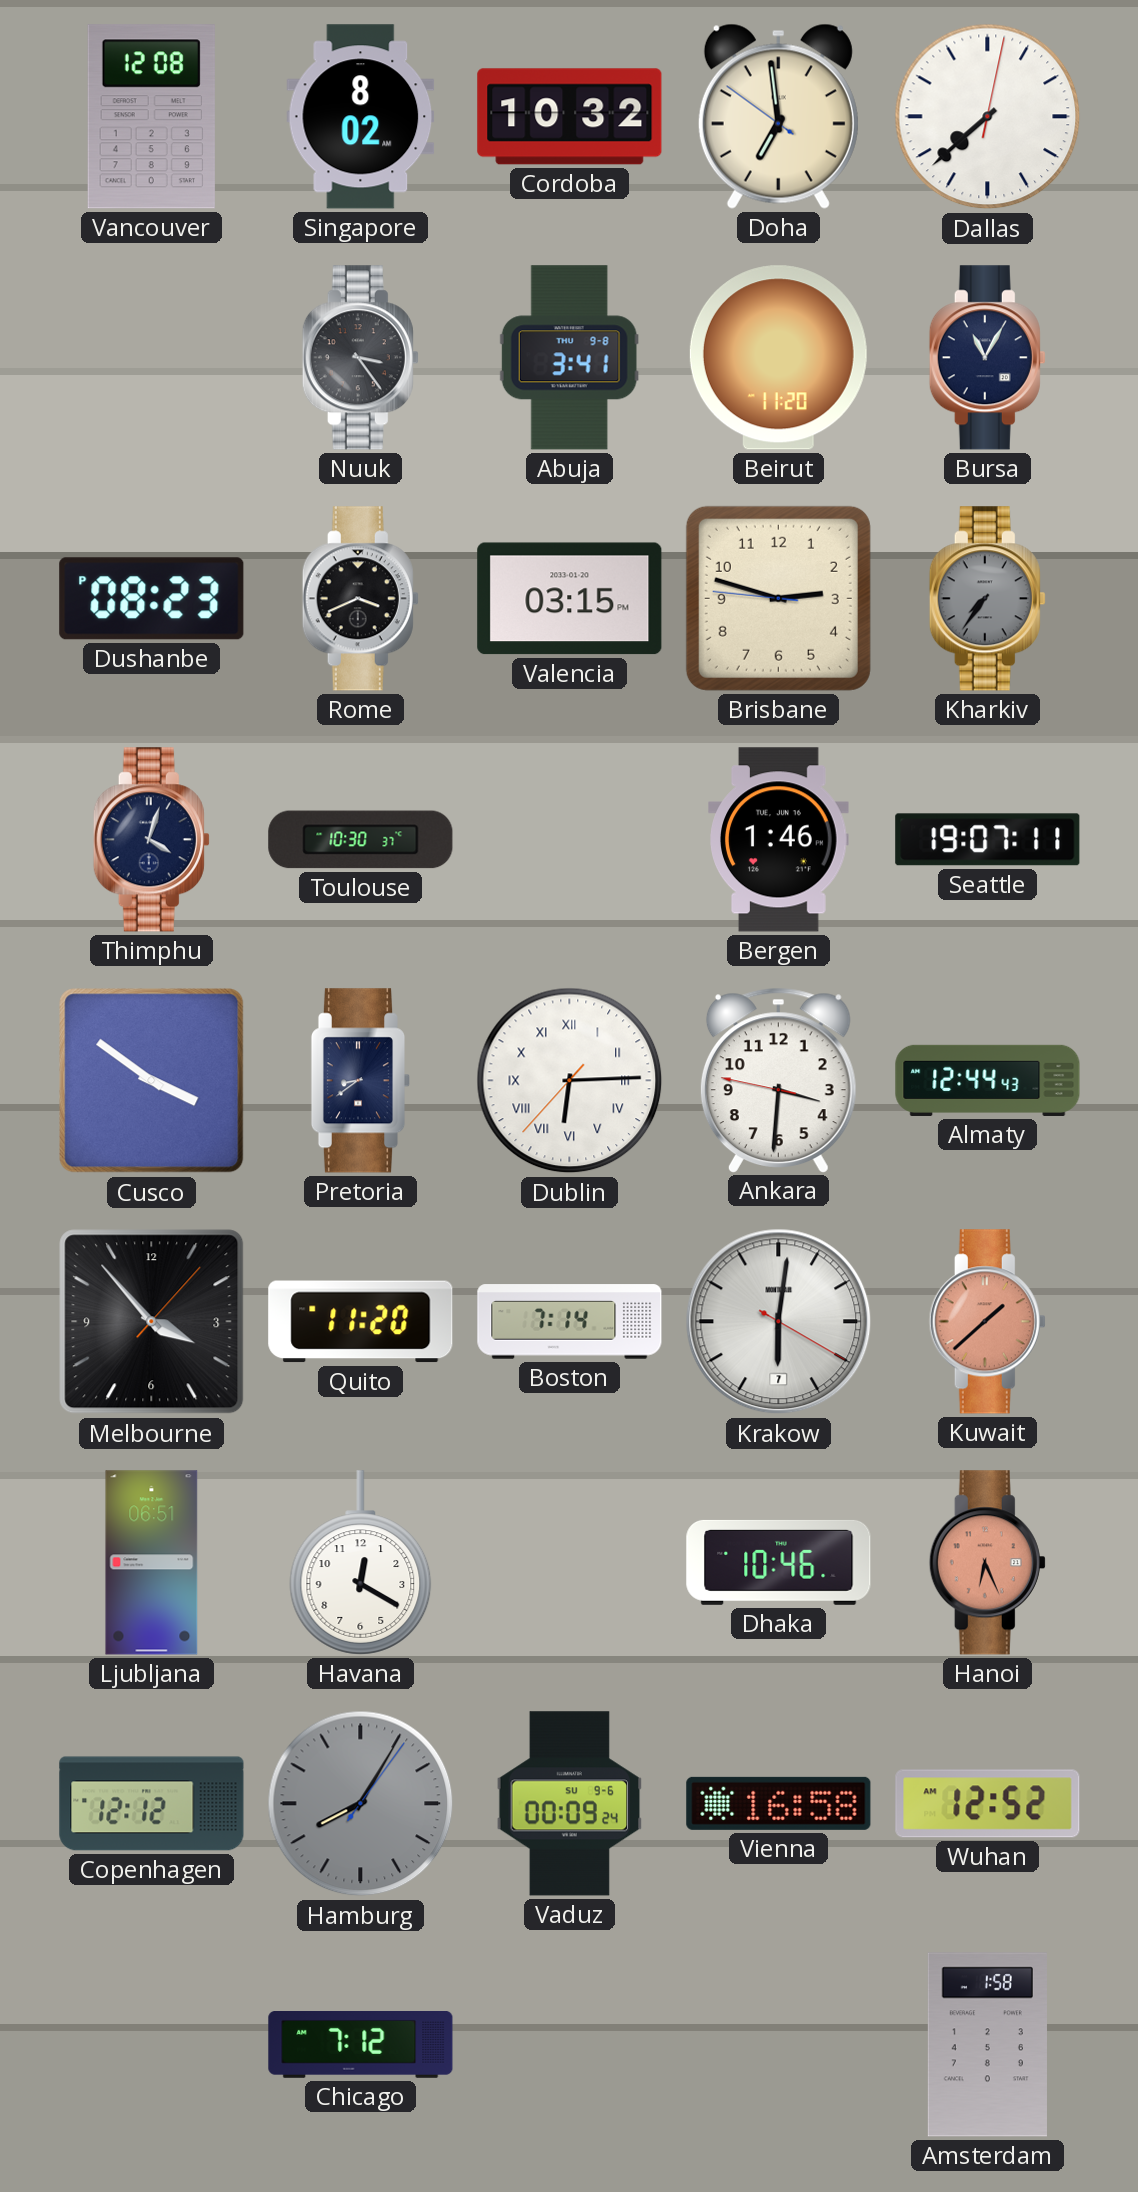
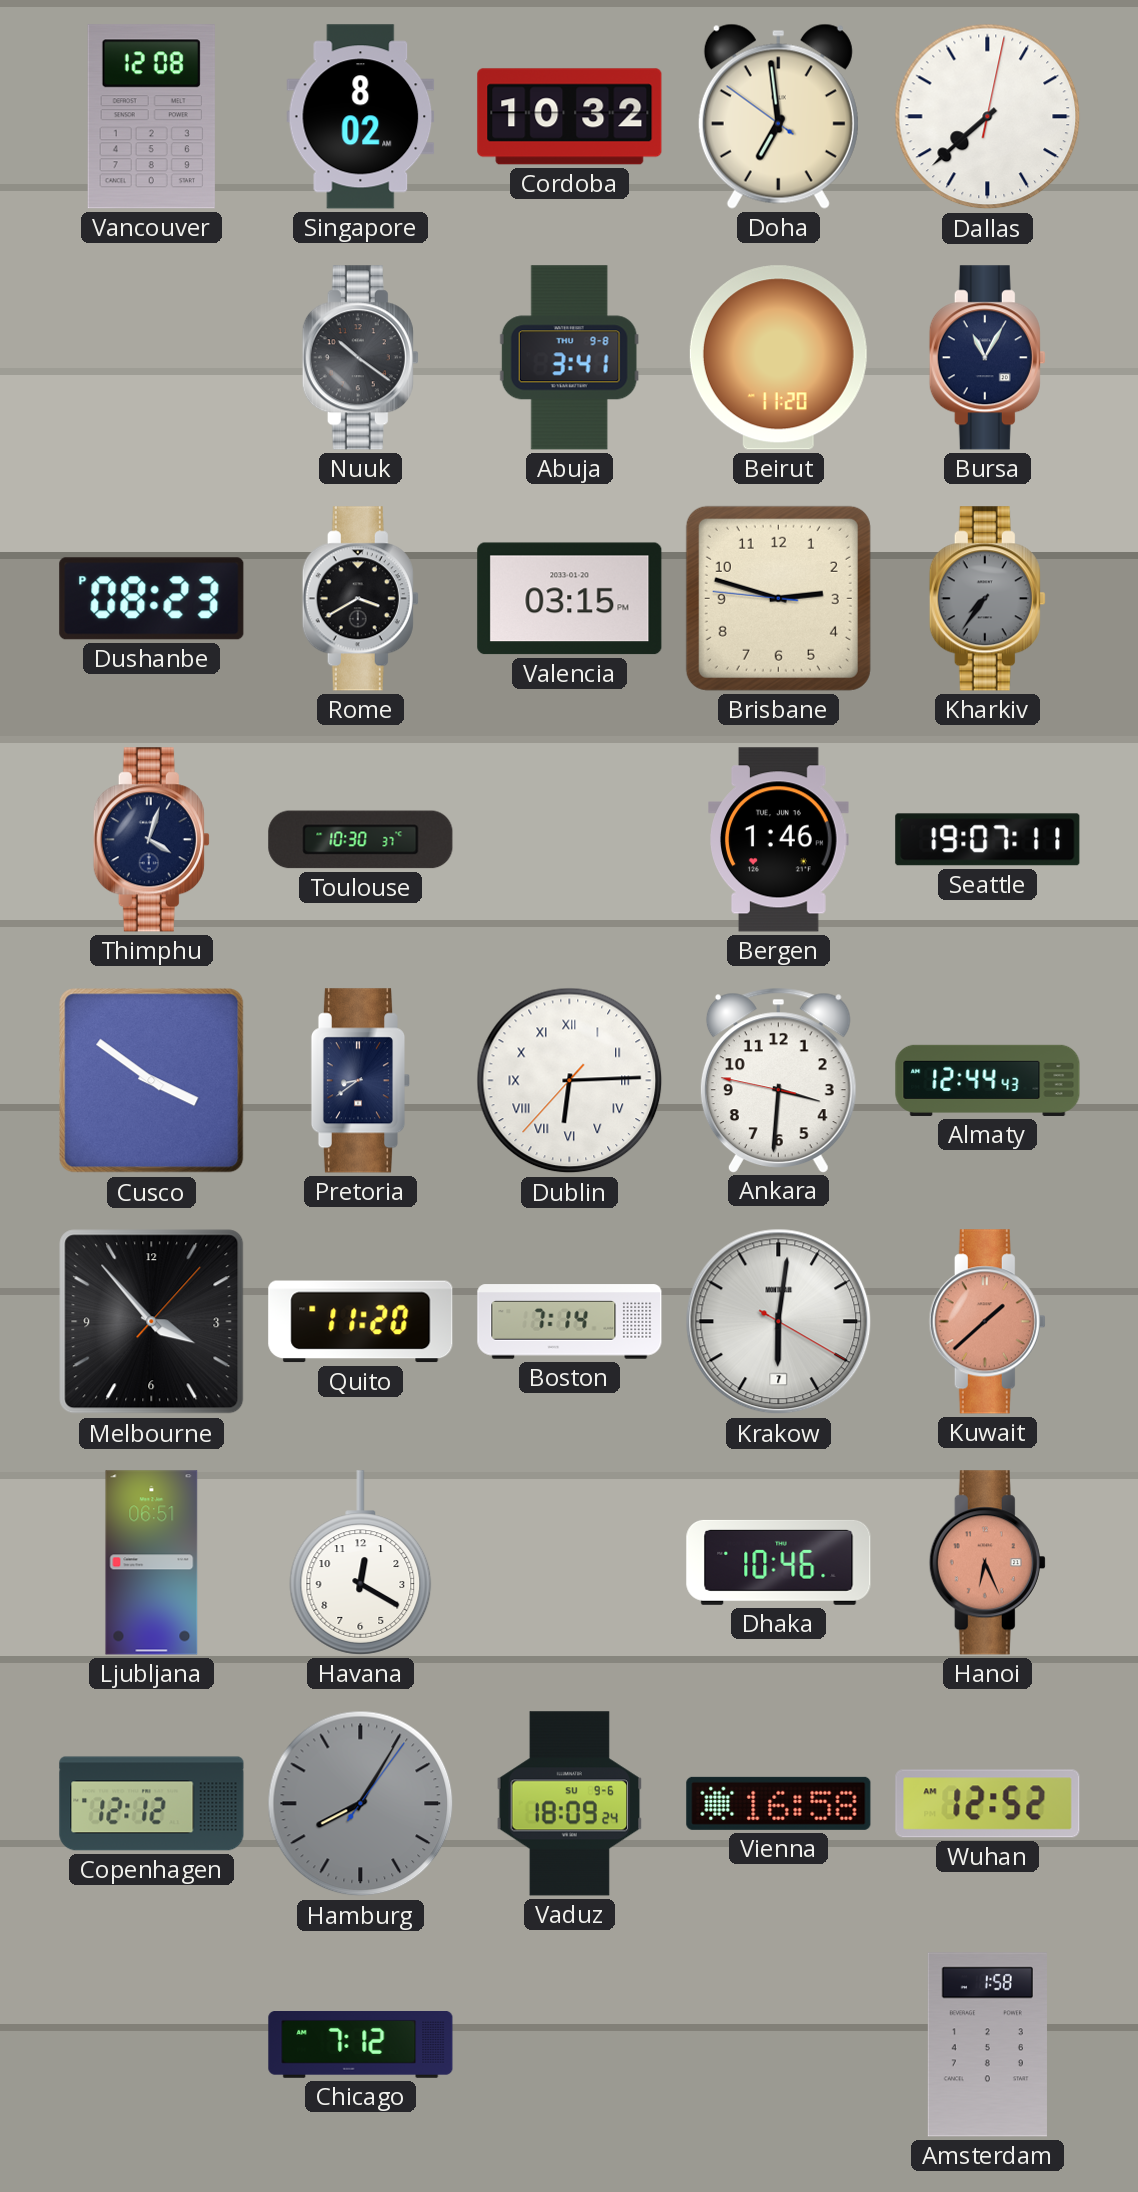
Nuuk: 3:24 -> 10:21 (360, 358)
Rome: 3:41 -> 3:40 (360, 599)
Vaduz: 00:09 -> 18:09 (570, 1804)
